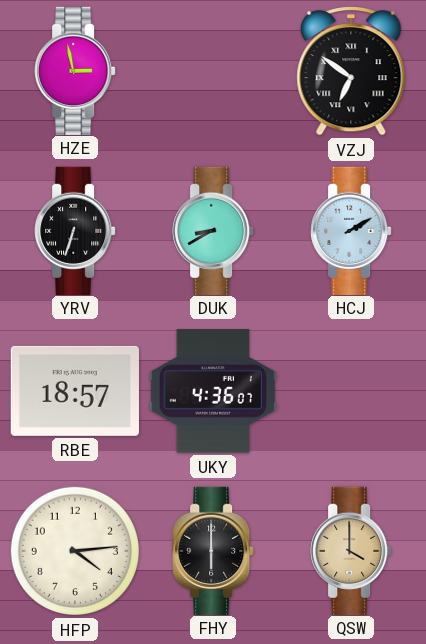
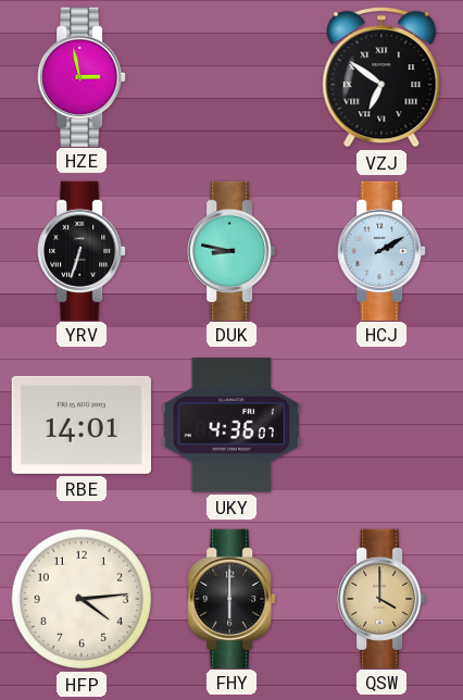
DUK: 8:40 -> 8:47 (231, 250)
RBE: 18:57 -> 14:01 (82, 425)
